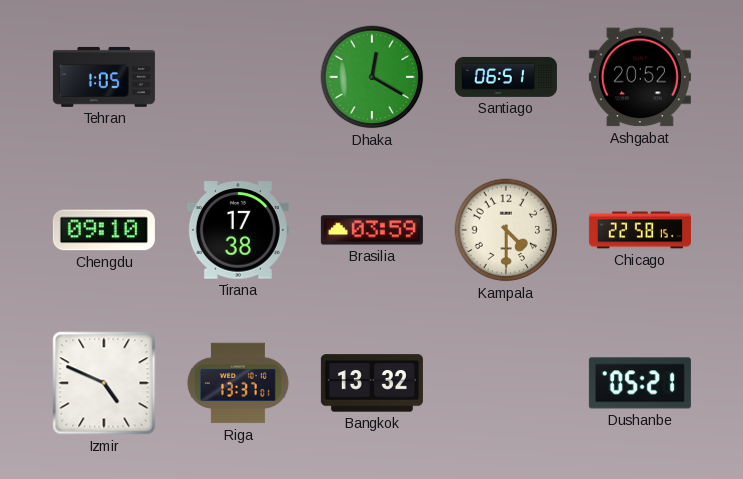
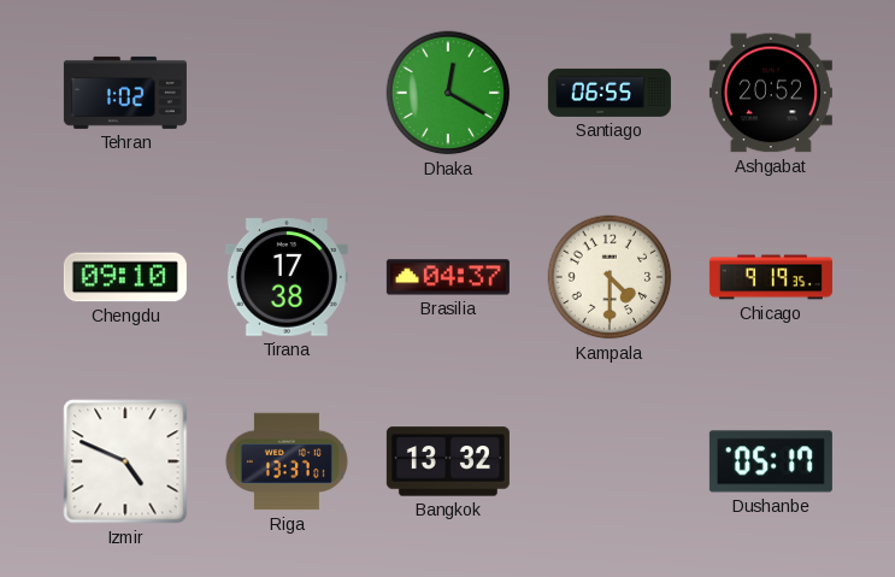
Tehran: 1:05 -> 1:02 (125, 93)
Santiago: 06:51 -> 06:55 (610, 93)
Brasilia: 03:59 -> 04:37 (448, 277)
Chicago: 22:58 -> 9:19 (771, 277)
Dushanbe: 05:21 -> 05:17 (771, 461)
